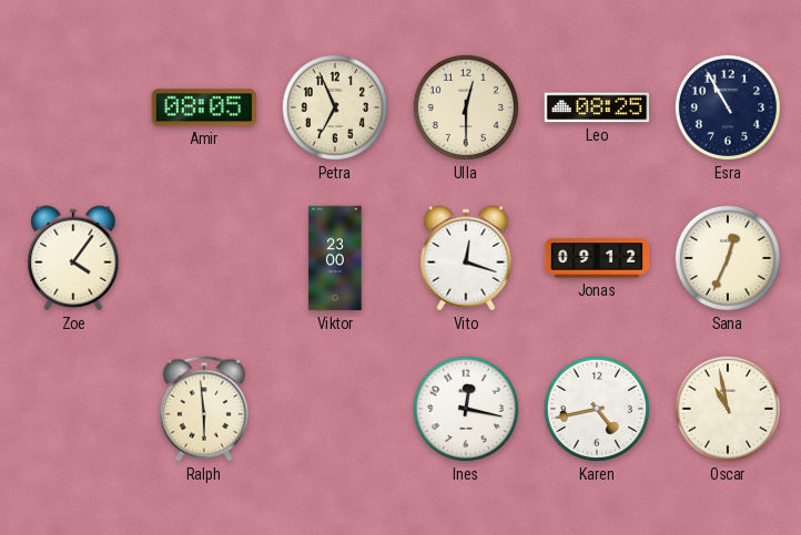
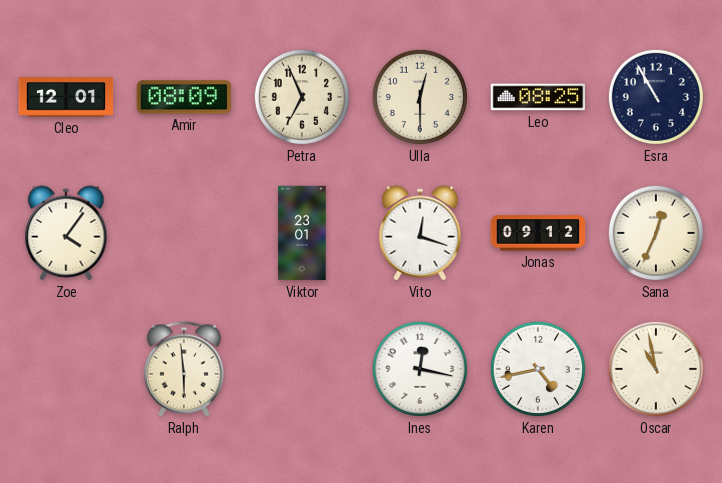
Cleo: none -> 12:01 (66, 97)
Amir: 08:05 -> 08:09 (184, 97)
Viktor: 23:00 -> 23:01 (302, 233)
